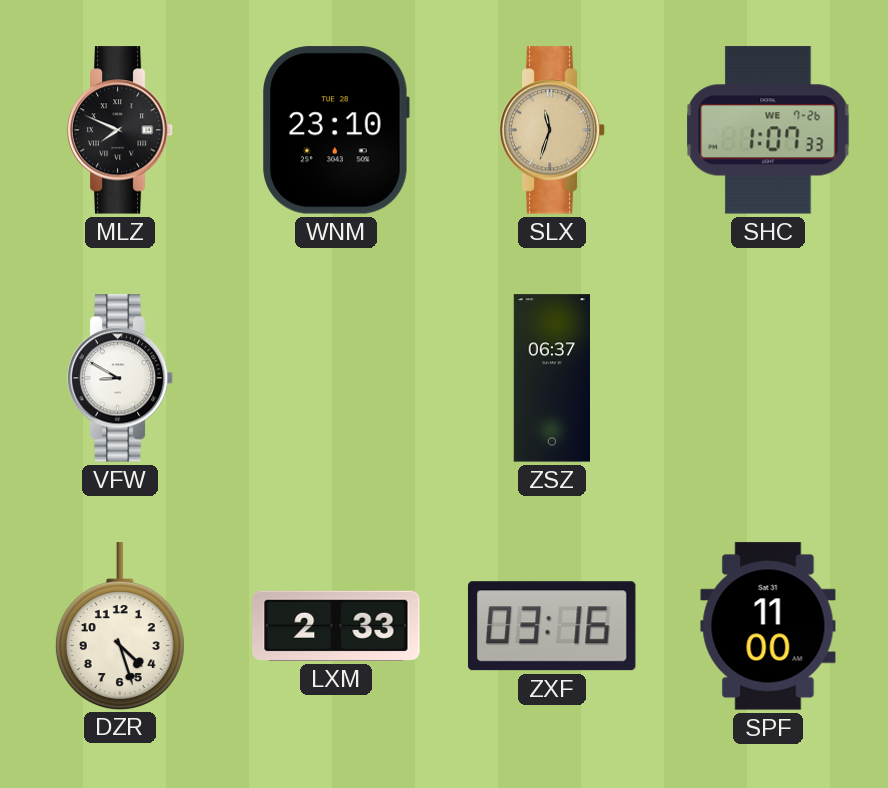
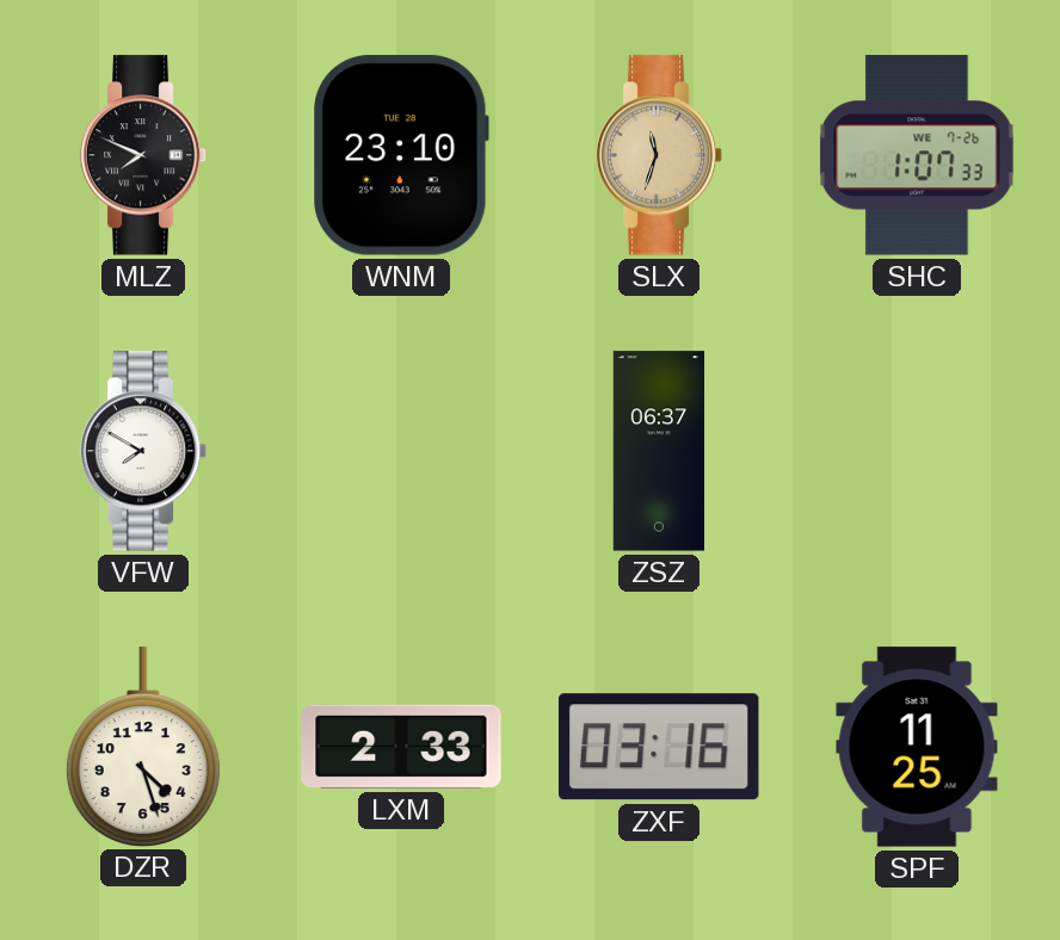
VFW: 8:50 -> 7:50 (143, 451)
SPF: 11:00 -> 11:25 (917, 747)
